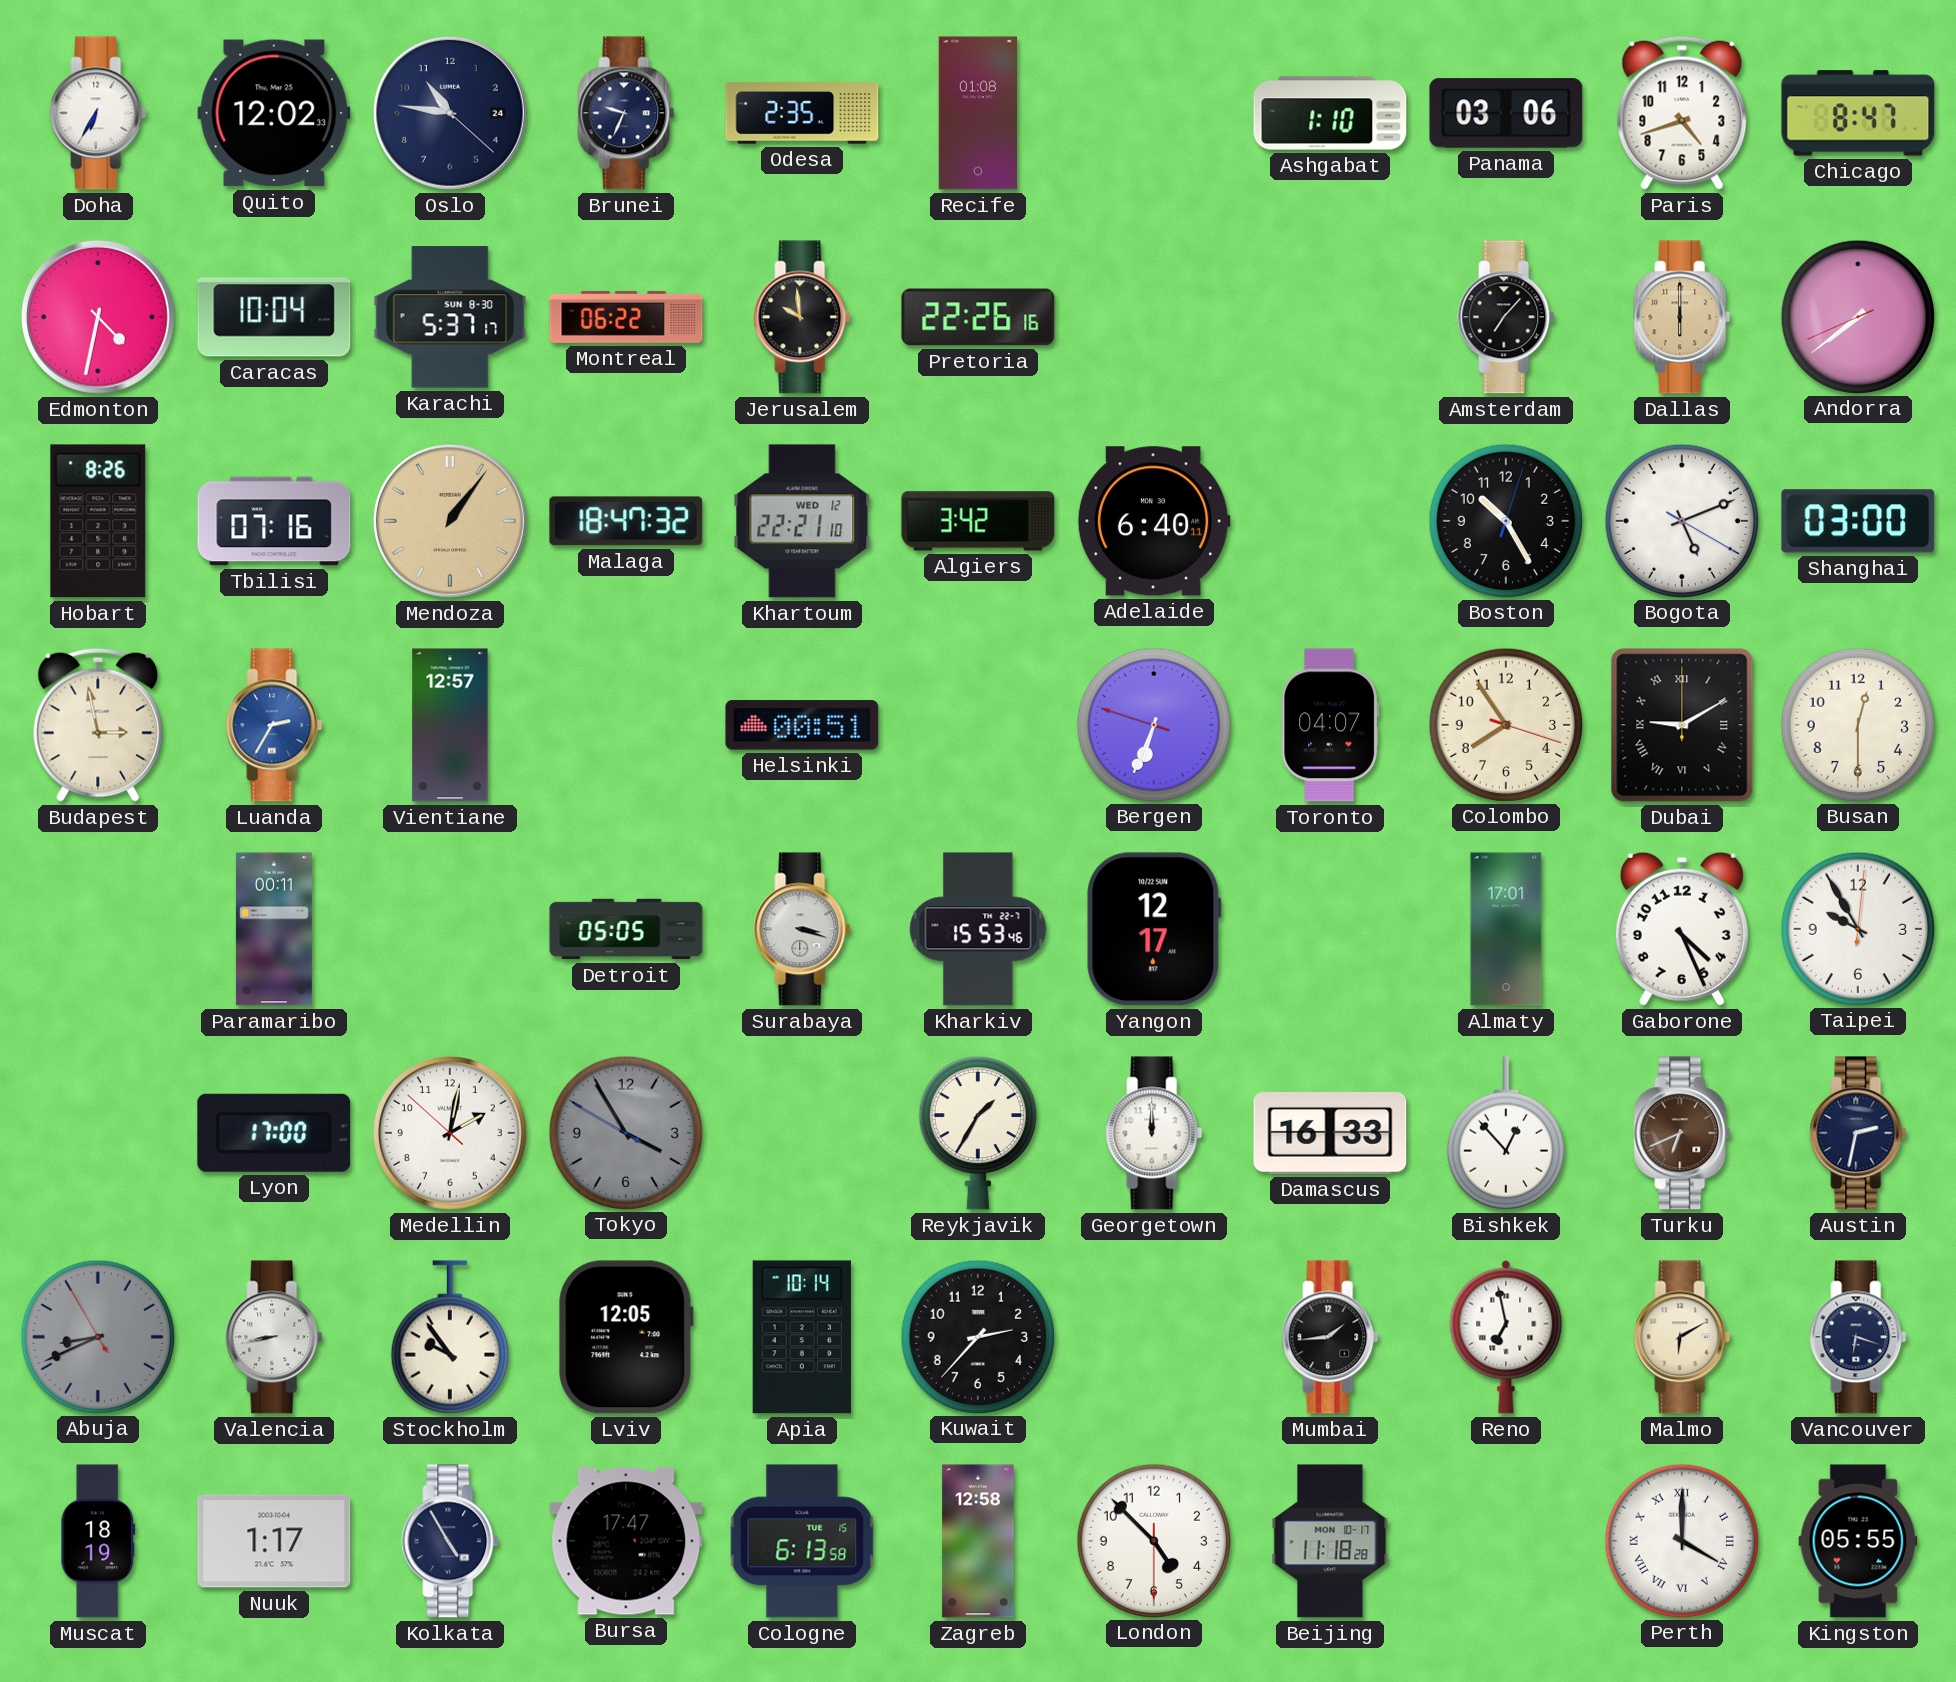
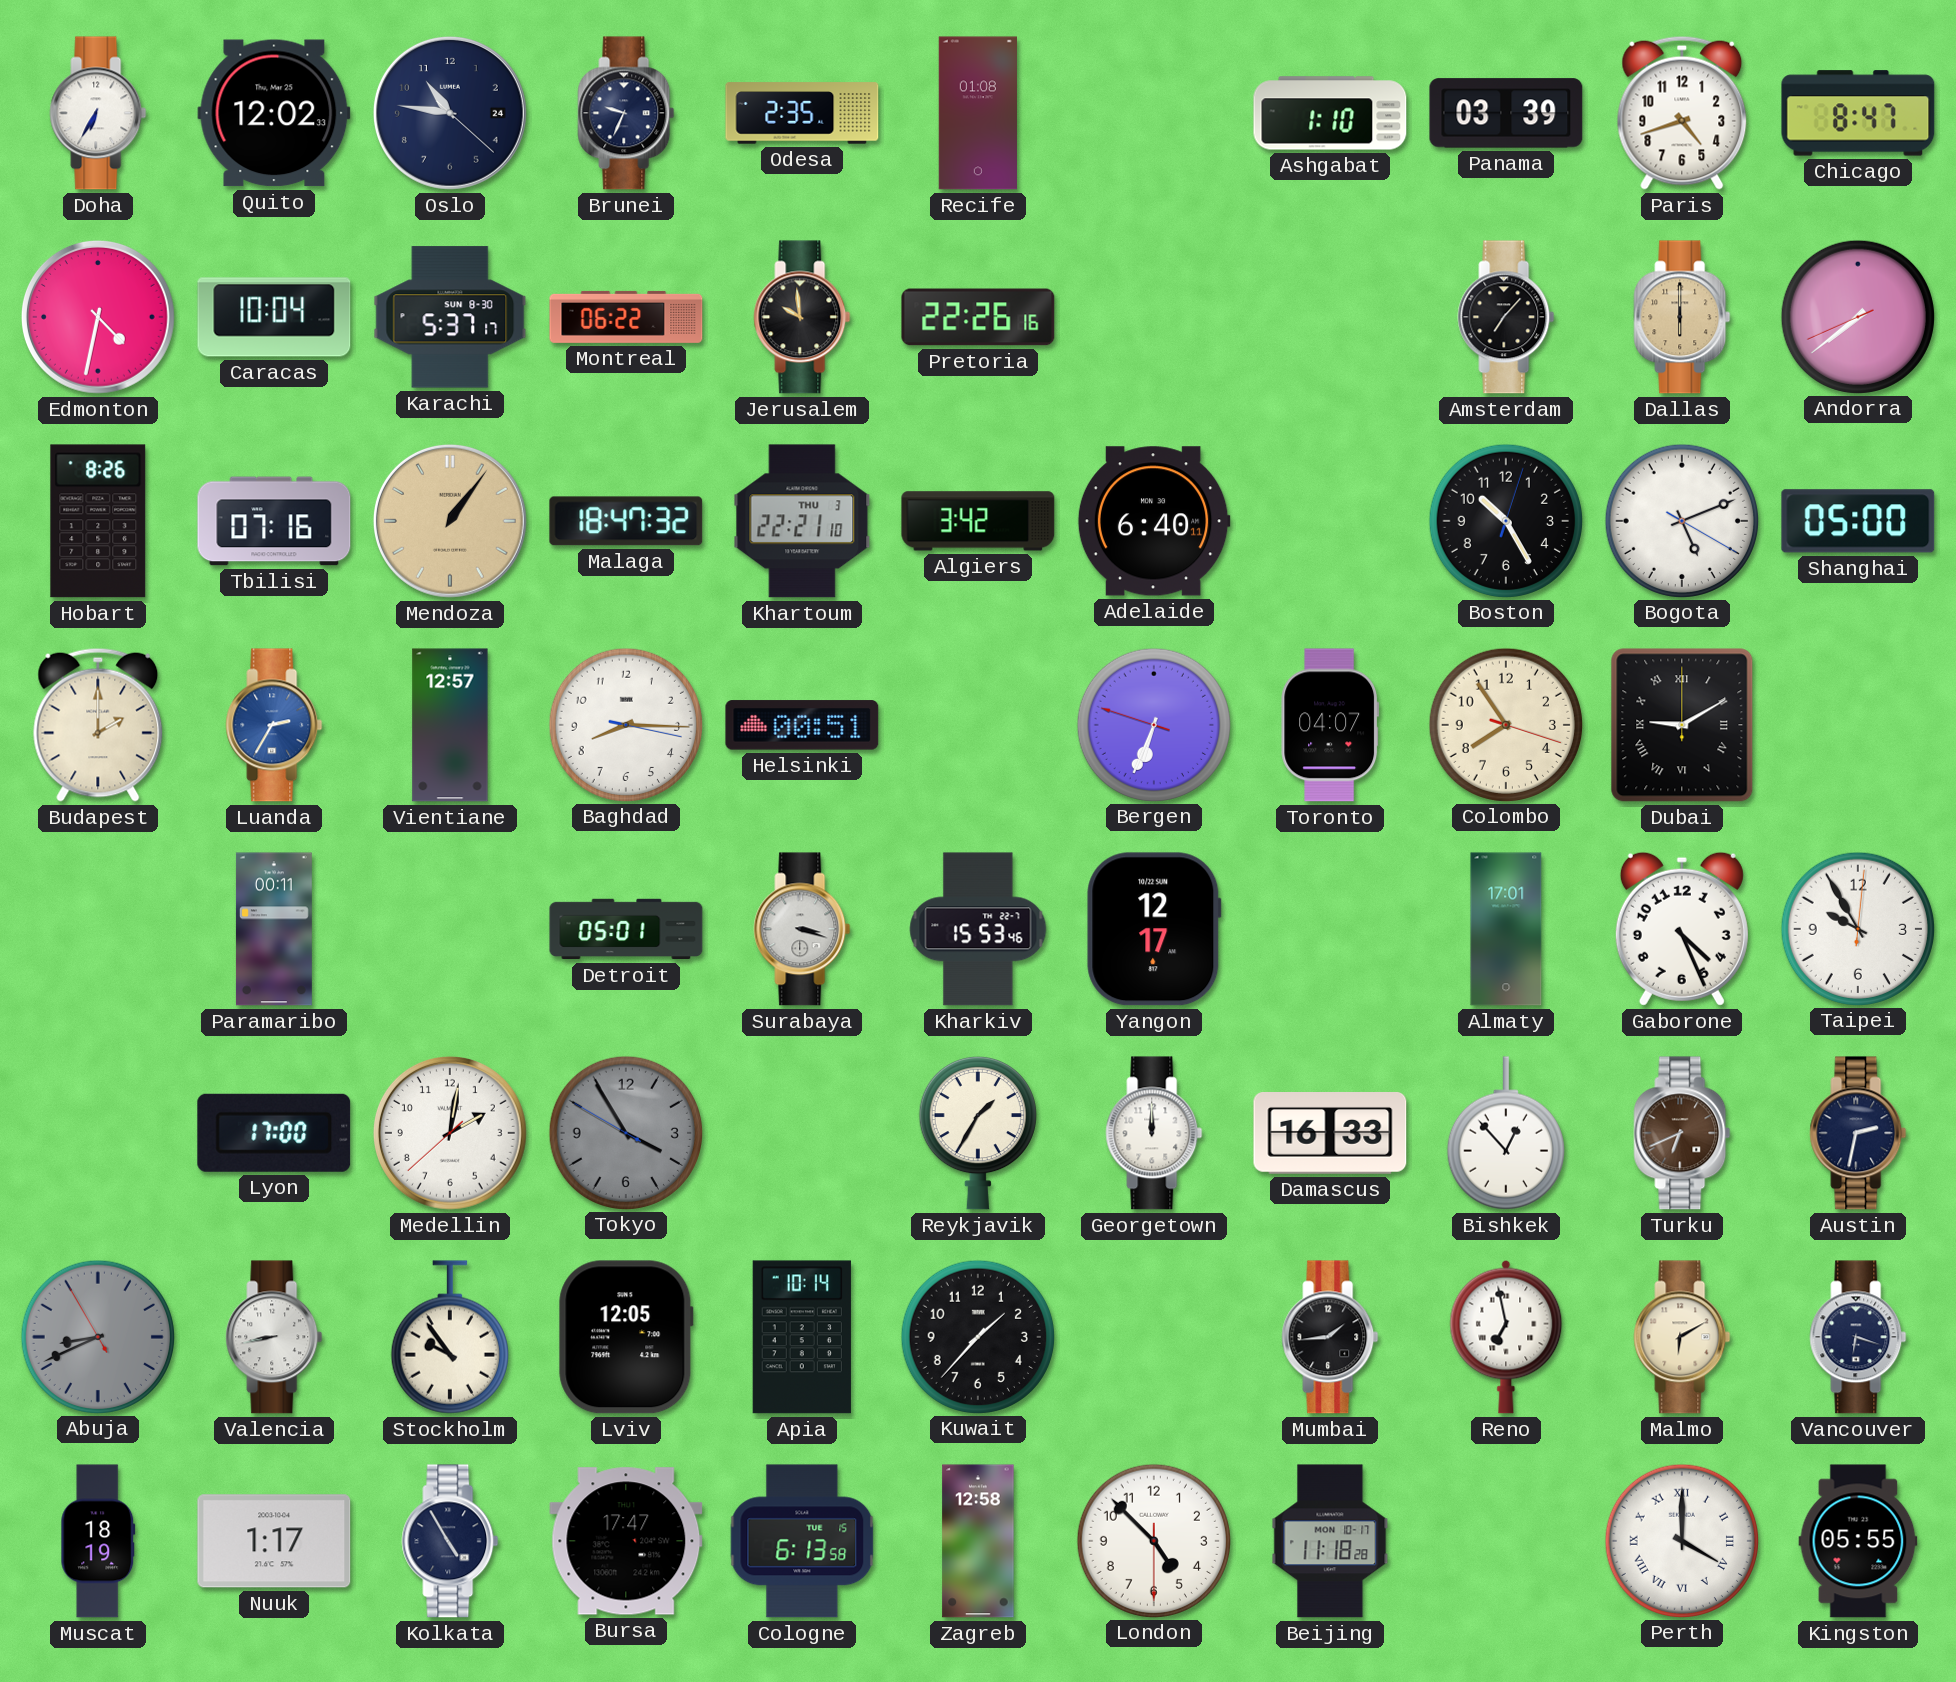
Panama: 03:06 -> 03:39 (1506, 113)
Khartoum date: WED 12 -> THU 3 (802, 521)
Shanghai: 03:00 -> 05:00 (1858, 521)
Budapest: 2:58 -> 2:00 (98, 725)
Baghdad: none -> 8:15 (625, 724)
Busan: 12:30 -> none (1857, 724)
Detroit: 05:05 -> 05:01 (626, 929)
Medellin: 2:01:52 -> 2:01:38 (450, 1133)
Kuwait: 2:37 -> 1:37 (977, 1336)
